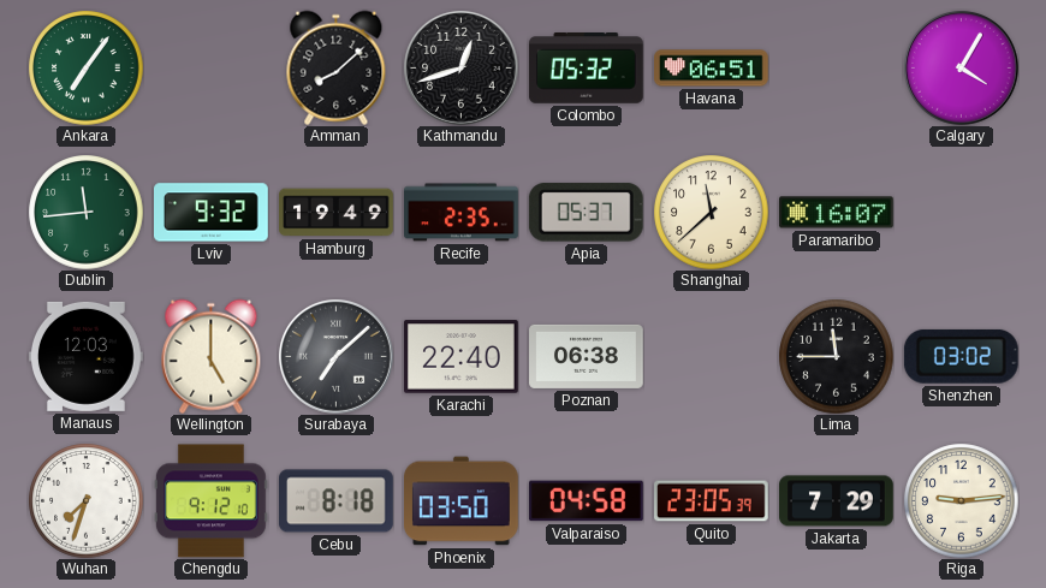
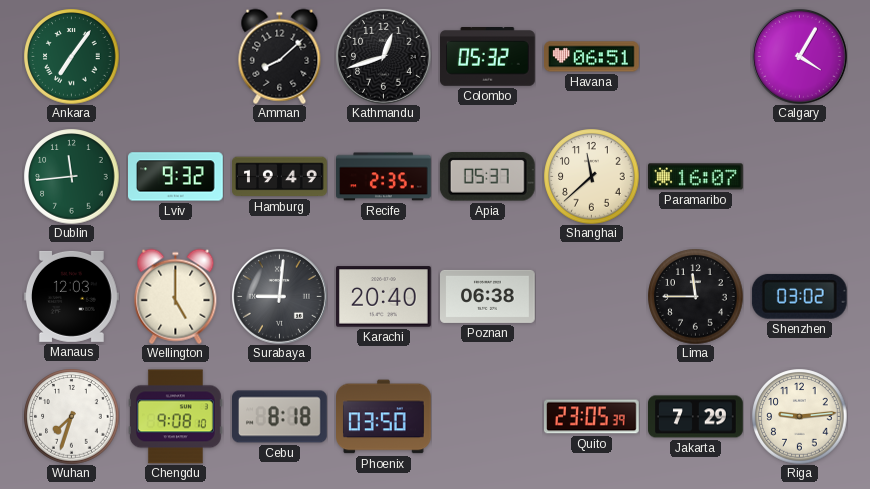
Surabaya: 7:08 -> 9:01 (280, 297)
Karachi: 22:40 -> 20:40 (384, 297)
Chengdu: 9:12 -> 9:08 (176, 417)
Valparaiso: 04:58 -> none (587, 501)
